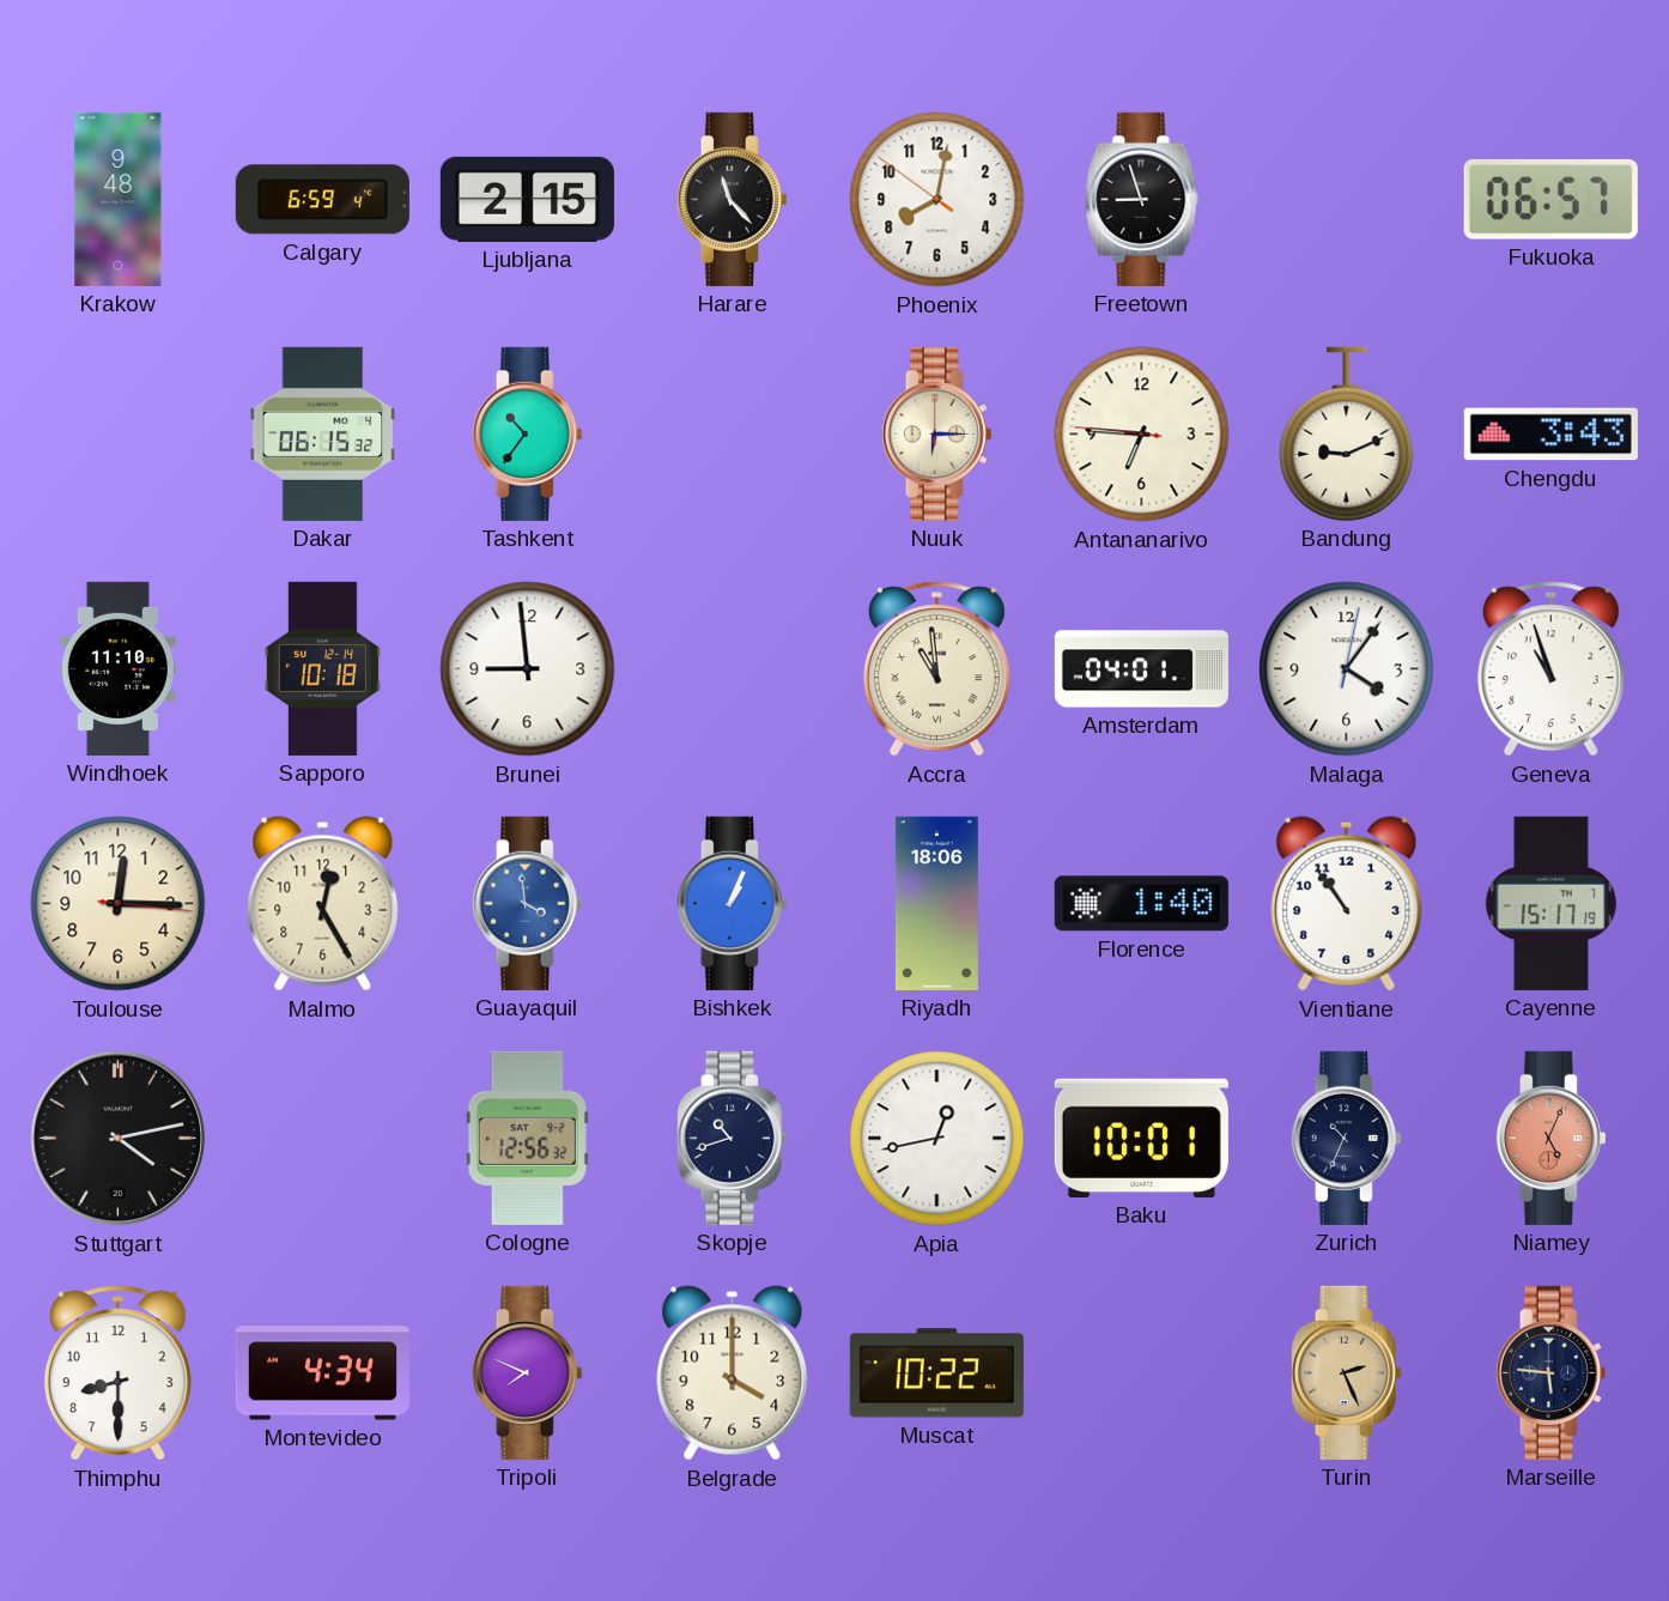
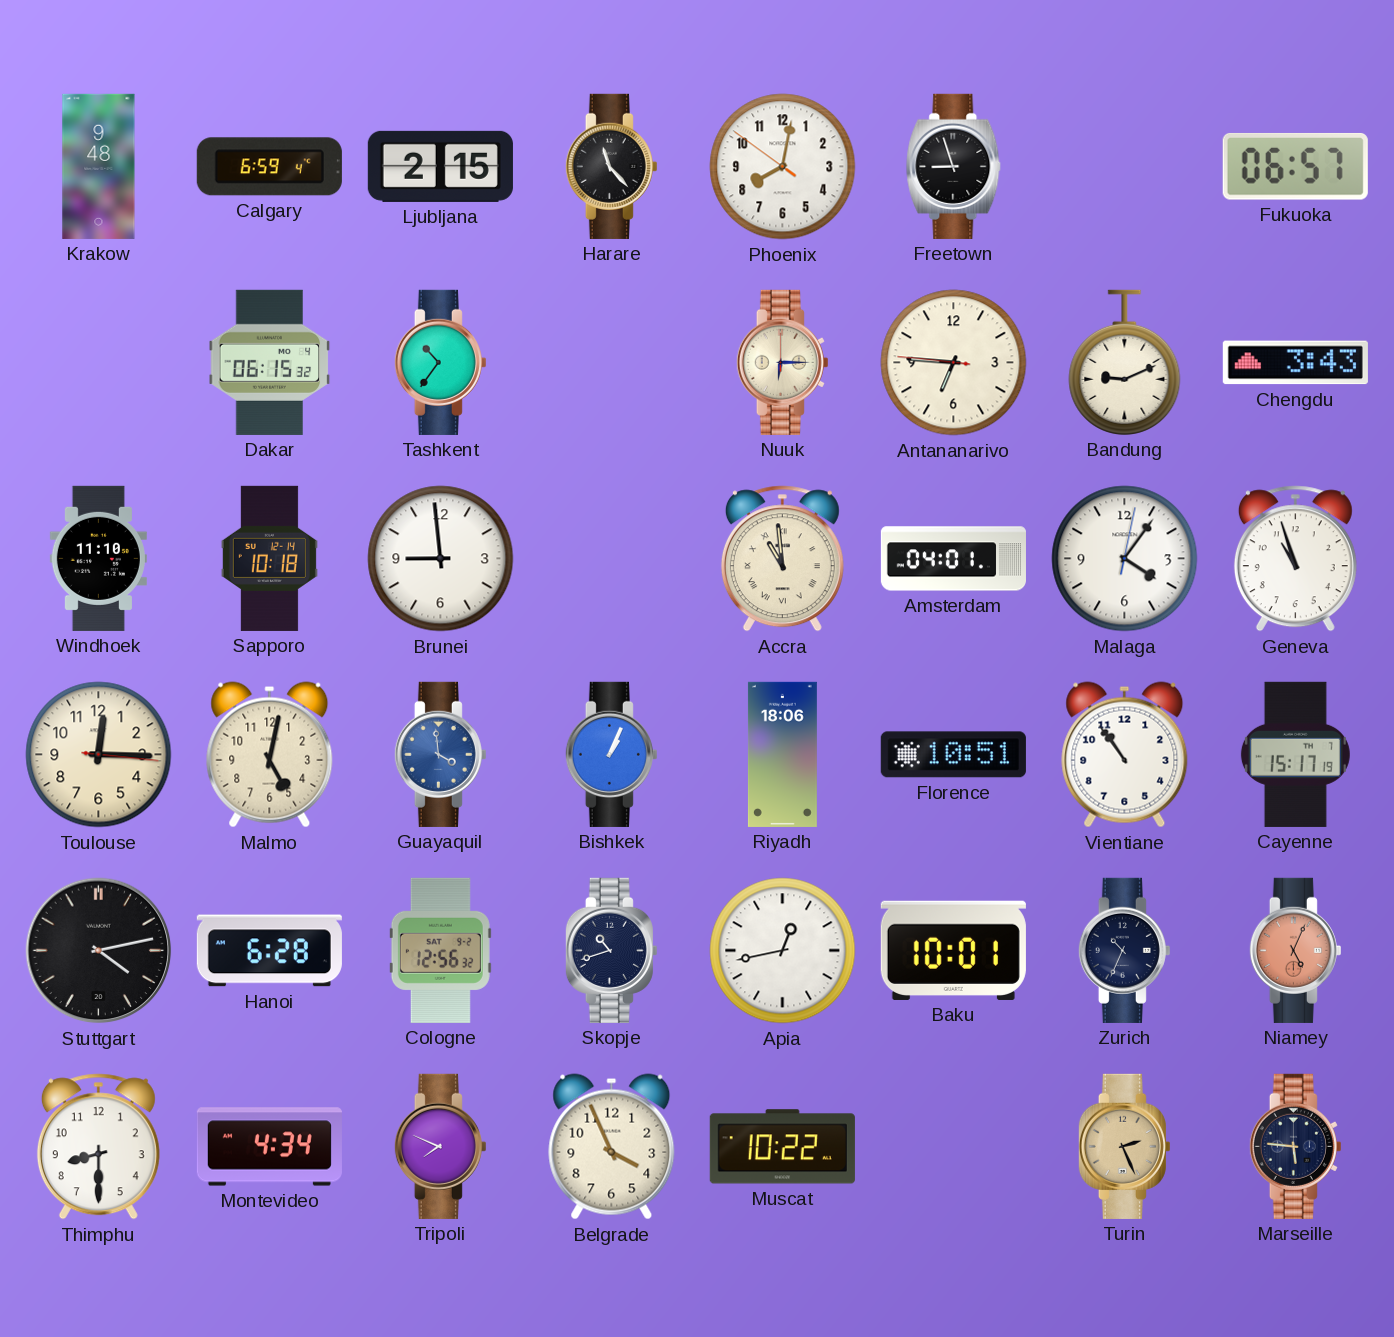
Malmo: 12:25 -> 5:02 (270, 755)
Florence: 1:40 -> 10:51 (953, 755)
Hanoi: none -> 6:28 (269, 951)
Belgrade: 4:00 -> 3:56 (612, 1147)
